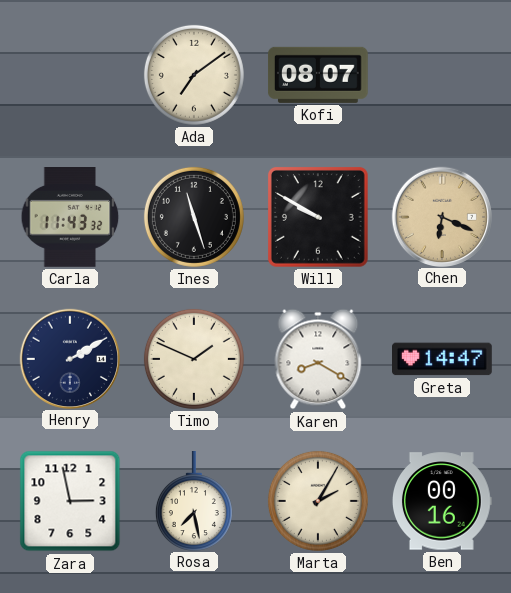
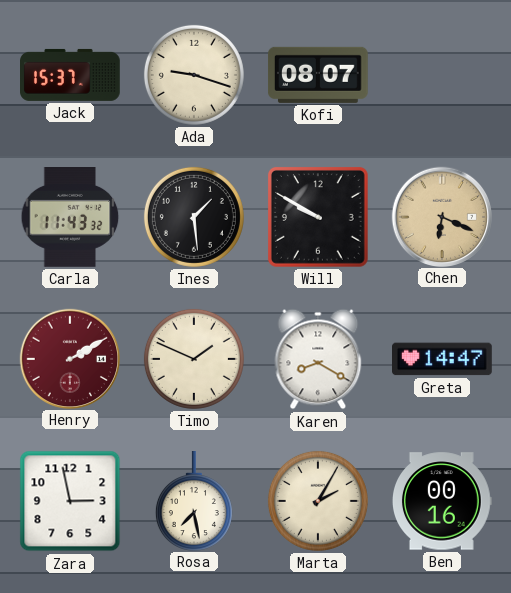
Jack: none -> 15:37 (70, 75)
Ada: 7:09 -> 9:18 (194, 75)
Ines: 11:27 -> 1:29 (194, 217)
Henry dial: navy -> burgundy (69, 358)
